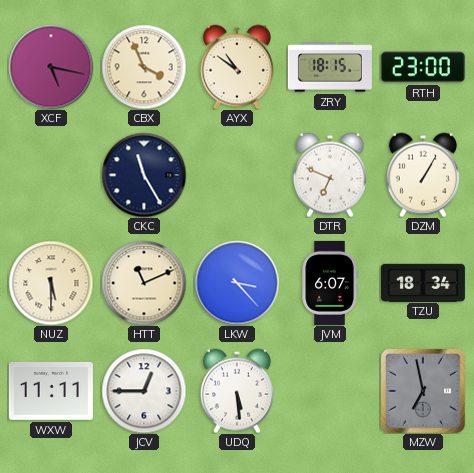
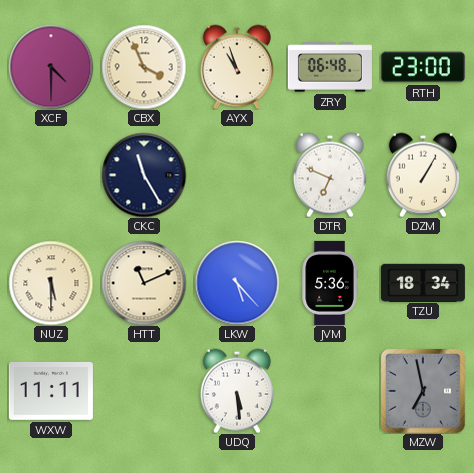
XCF: 5:17 -> 4:30 (51, 67)
AYX: 10:51 -> 10:57 (237, 67)
ZRY: 18:15 -> 06:48 (330, 67)
LKW: 3:23 -> 5:23 (237, 283)
JVM: 6:07 -> 5:36 (330, 283)
JCV: 12:45 -> none (144, 391)
